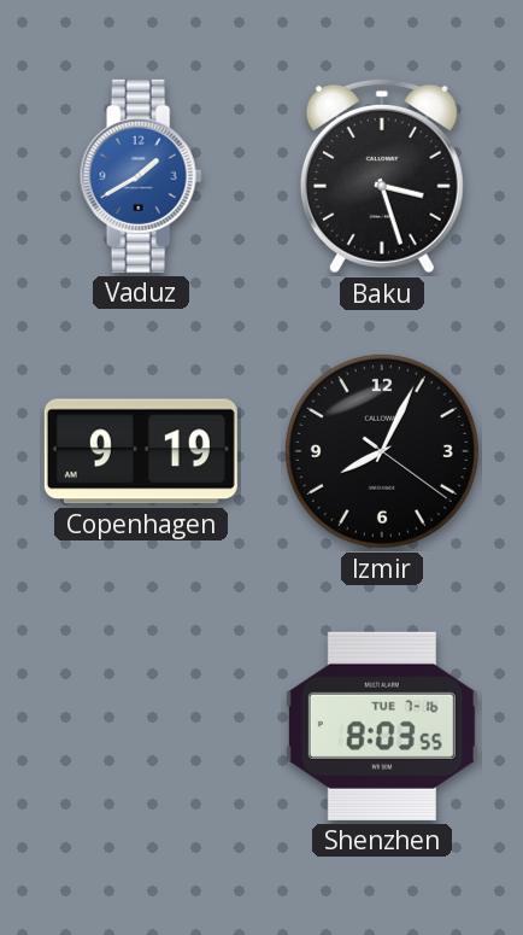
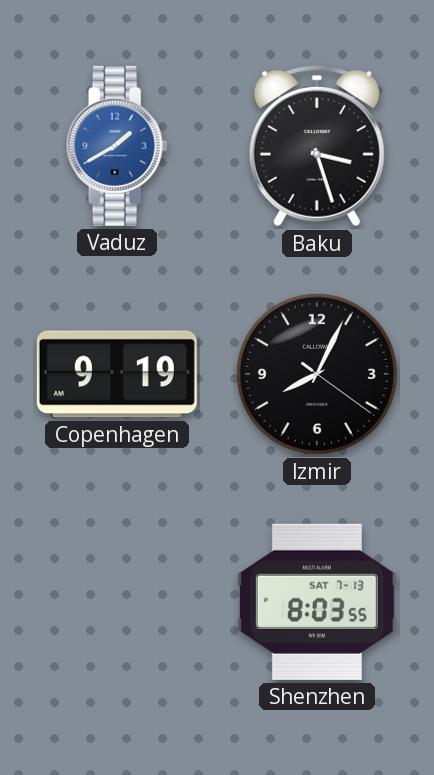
Shenzhen date: TUE 7-16 -> SAT 7-13 (317, 602)
